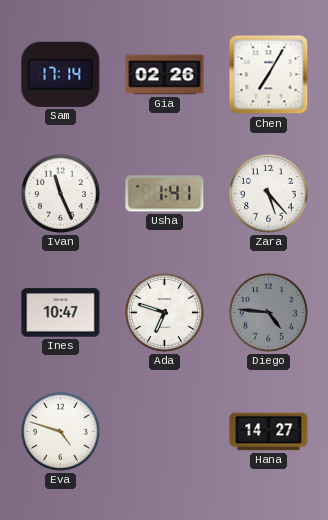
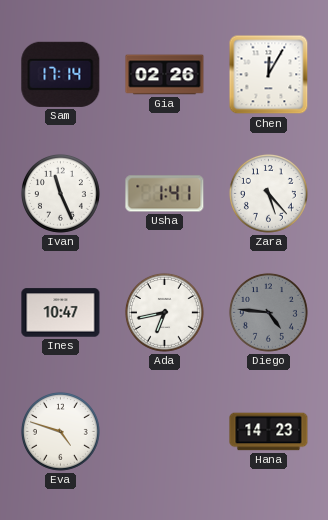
Chen: 7:05 -> 12:05 (269, 75)
Ada: 6:48 -> 6:43 (164, 312)
Hana: 14:27 -> 14:23 (269, 432)
